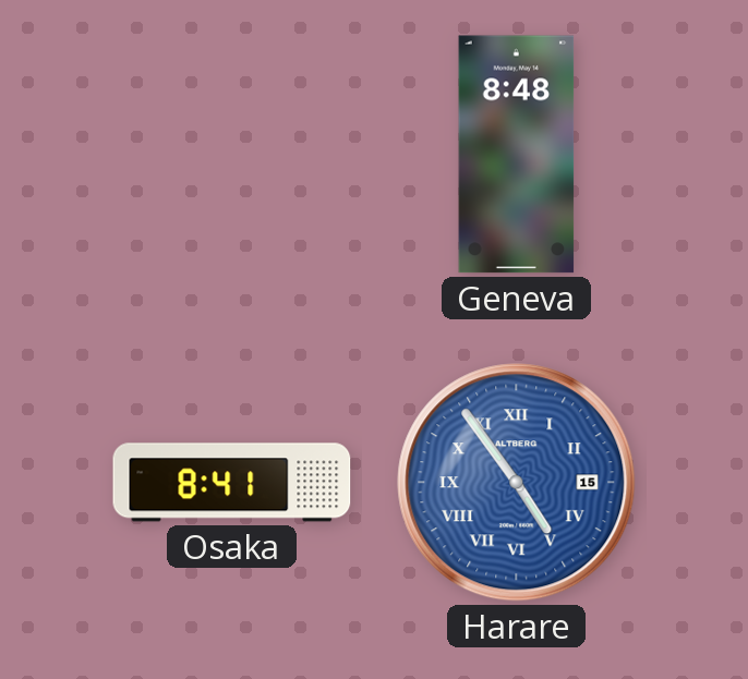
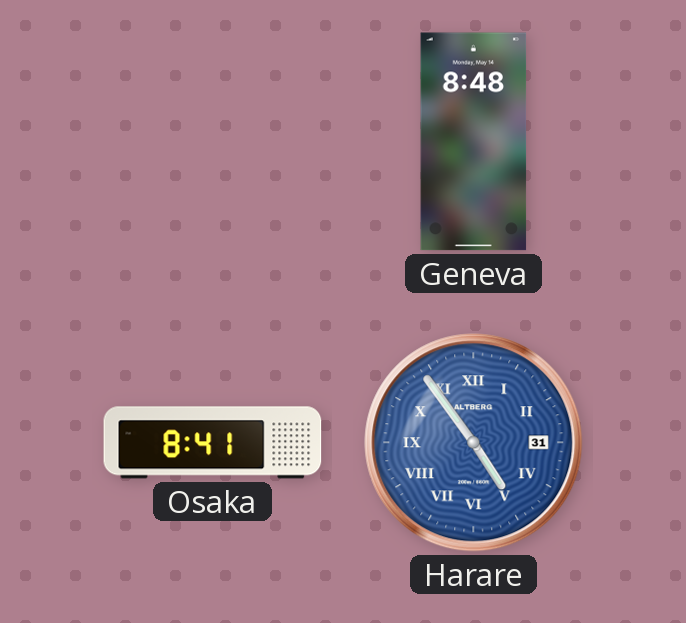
Harare date: 15 -> 31 (474, 443)
